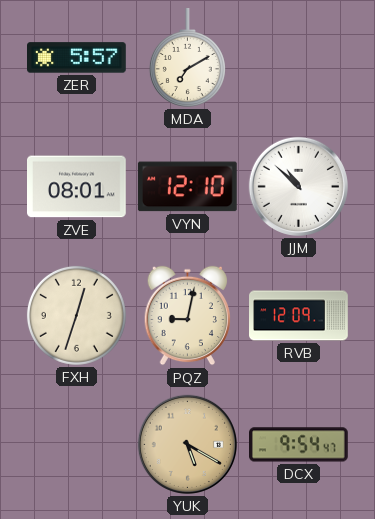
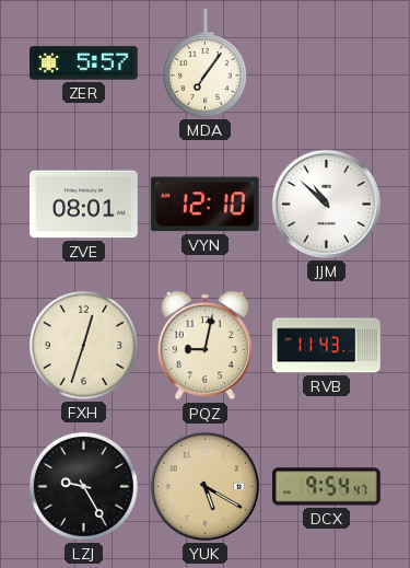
MDA: 7:10 -> 7:06 (204, 63)
RVB: 12:09 -> 11:43 (327, 346)
LZJ: none -> 9:25 (83, 486)
